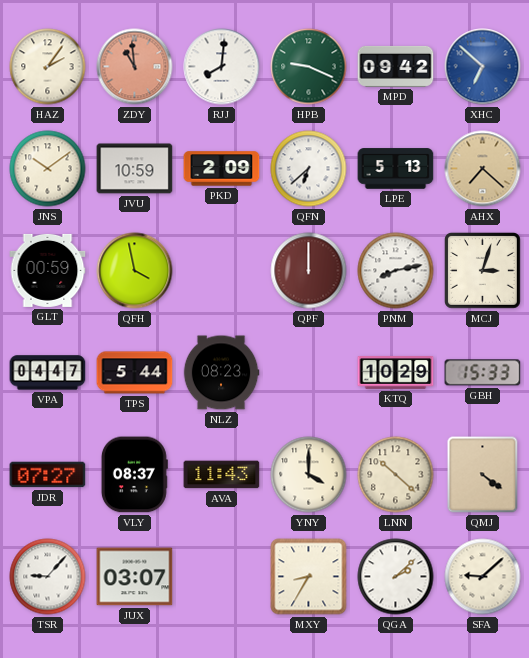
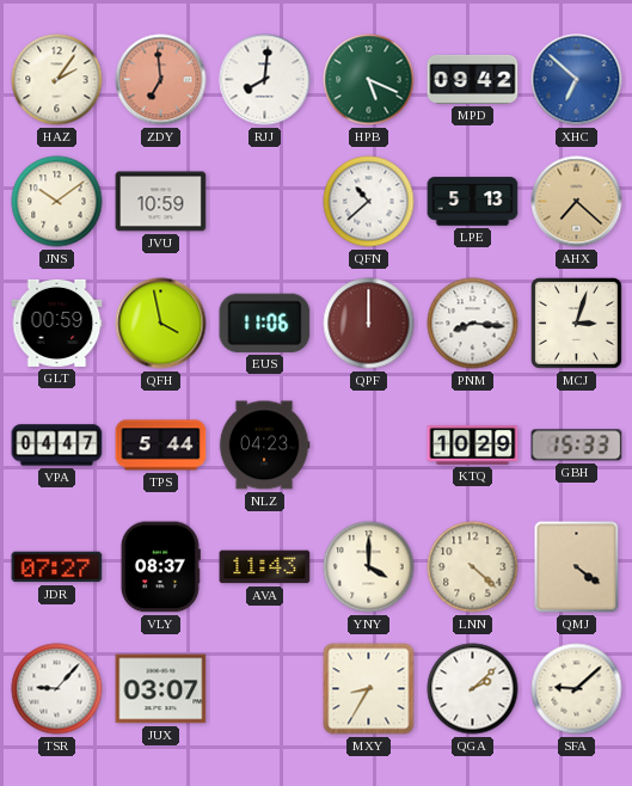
ZDY: 10:59 -> 6:59 (161, 80)
HPB: 9:19 -> 5:19 (369, 80)
PKD: 2:09 -> none (222, 169)
QFN: 6:38 -> 10:38 (369, 202)
EUS: none -> 11:06 (265, 323)
PNM: 8:13 -> 8:16 (473, 324)
NLZ: 08:23 -> 04:23 (264, 446)
LNN: 10:22 -> 4:22 (473, 567)
